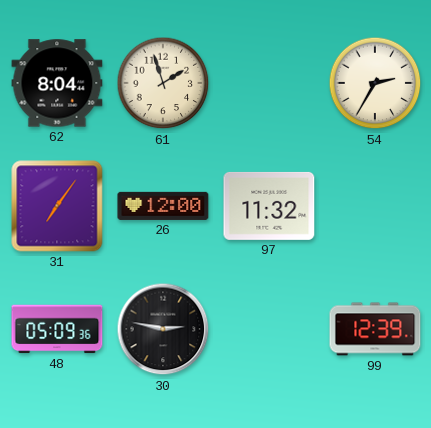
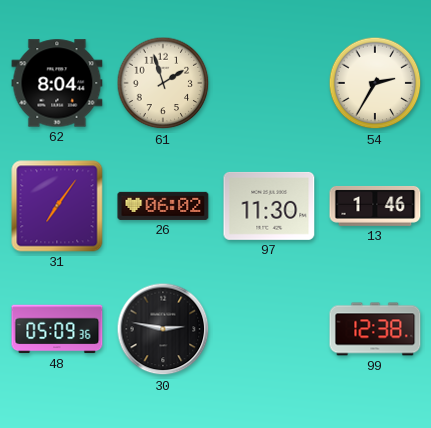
26: 12:00 -> 06:02 (163, 206)
97: 11:32 -> 11:30 (269, 206)
13: none -> 1:46 (375, 206)
99: 12:39 -> 12:38 (375, 329)
